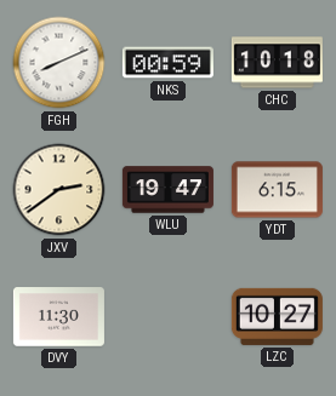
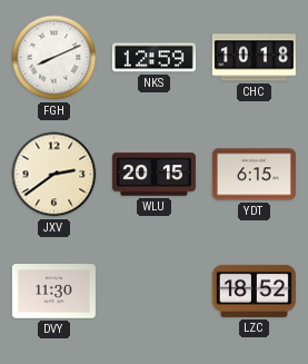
NKS: 00:59 -> 12:59 (153, 58)
WLU: 19:47 -> 20:15 (153, 175)
LZC: 10:27 -> 18:52 (254, 291)
